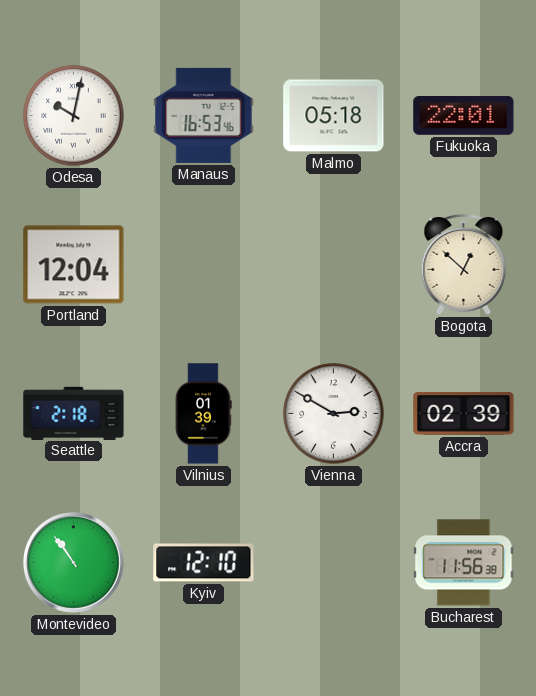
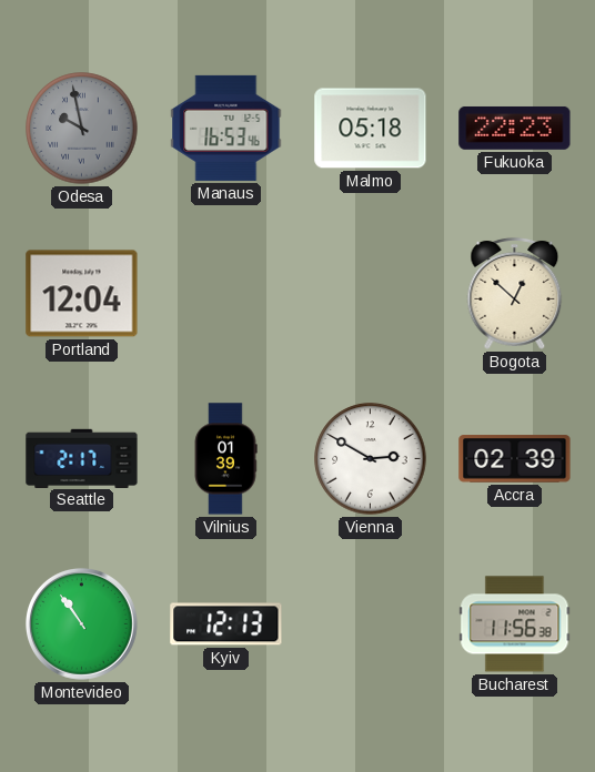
Odesa: 10:02 -> 9:58 (82, 129)
Odesa dial: white -> grey (82, 129)
Fukuoka: 22:01 -> 22:23 (515, 128)
Seattle: 2:18 -> 2:17 (82, 458)
Kyiv: 12:10 -> 12:13 (226, 624)
